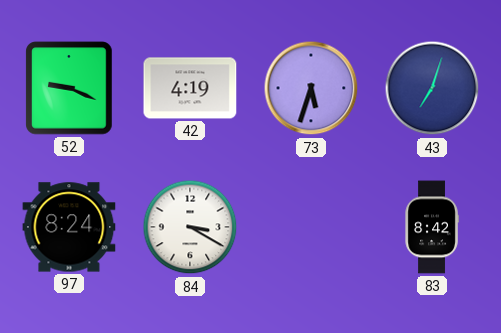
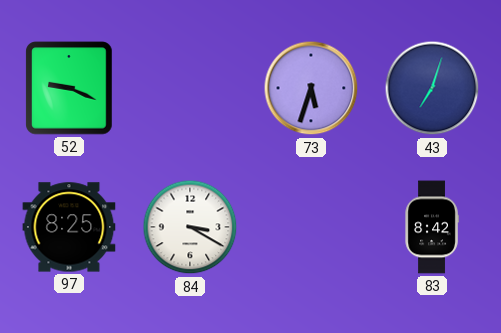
42: 4:19 -> none (190, 88)
97: 8:24 -> 8:25 (69, 227)
